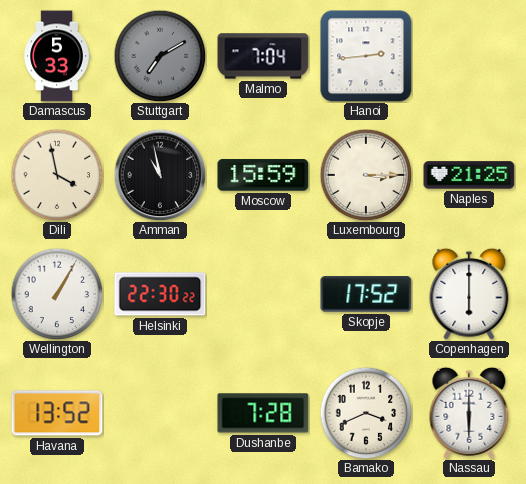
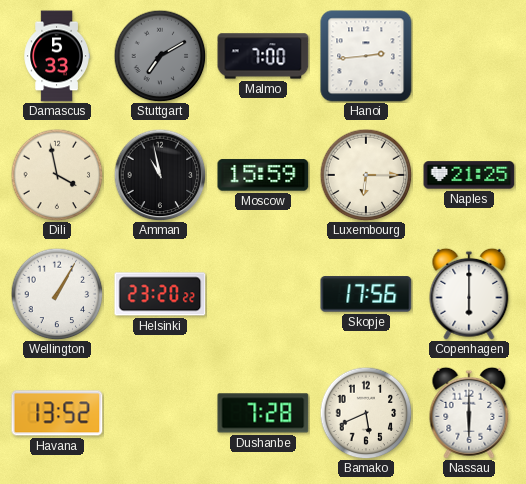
Malmo: 7:04 -> 7:00 (263, 56)
Luxembourg: 3:15 -> 6:15 (366, 175)
Helsinki: 22:30 -> 23:20 (160, 294)
Skopje: 17:52 -> 17:56 (366, 294)
Bamako: 3:41 -> 5:41 (366, 413)
